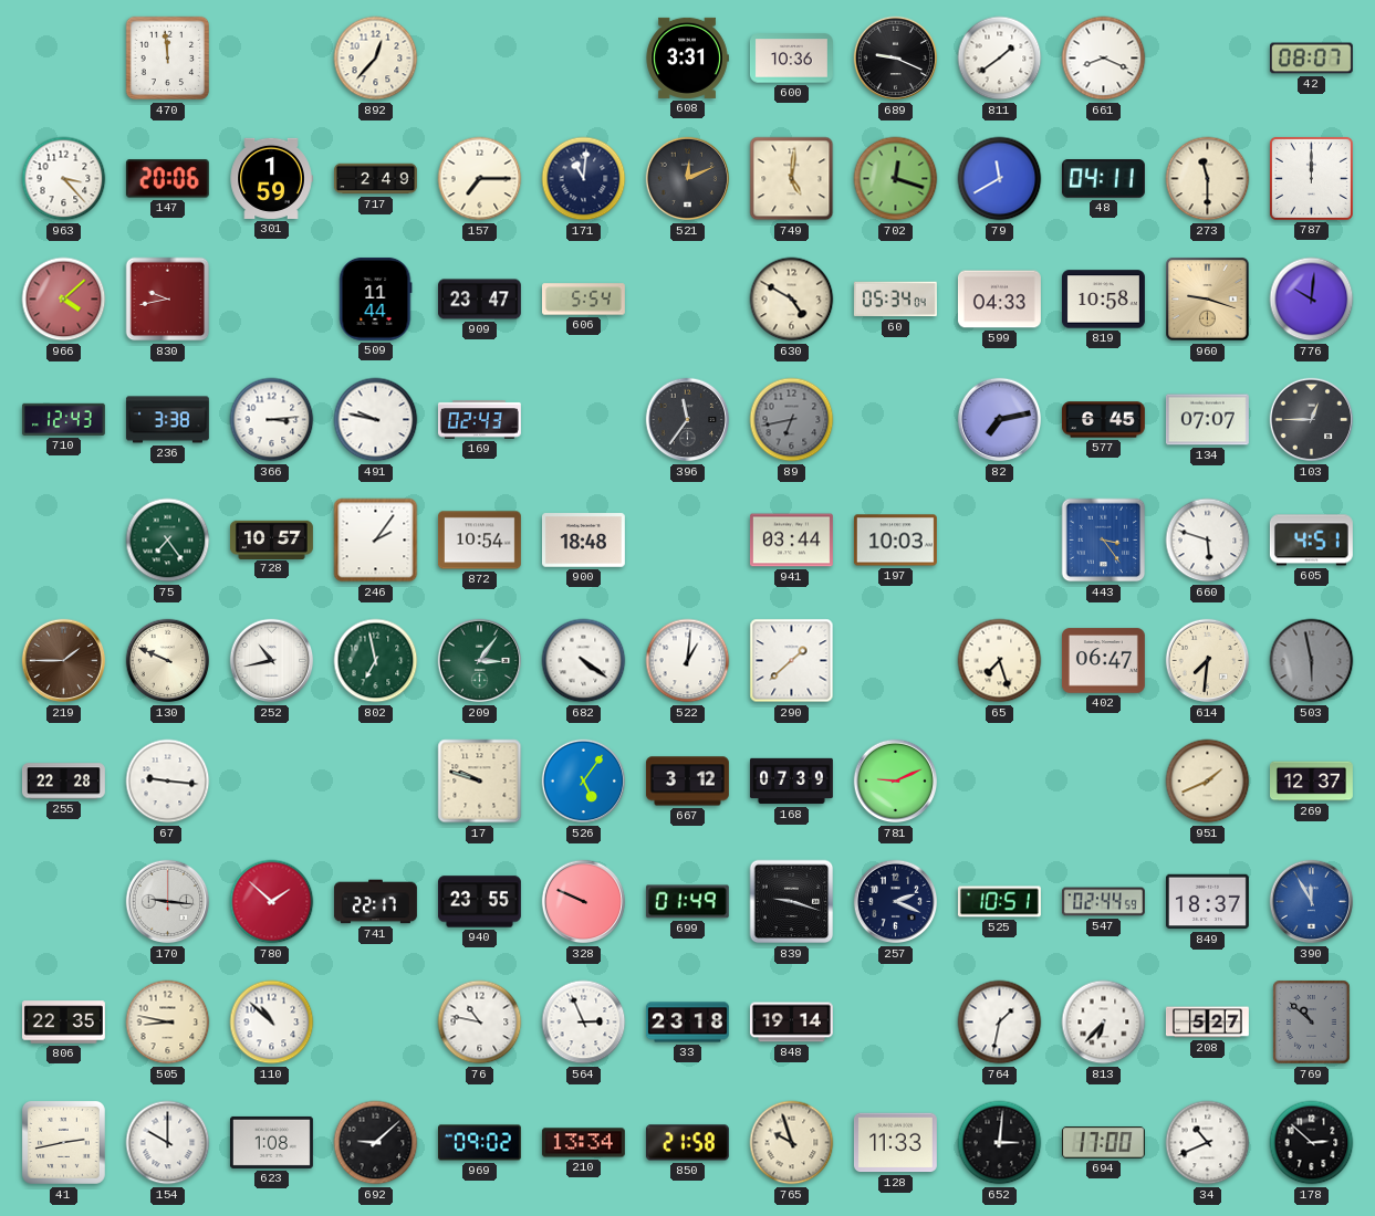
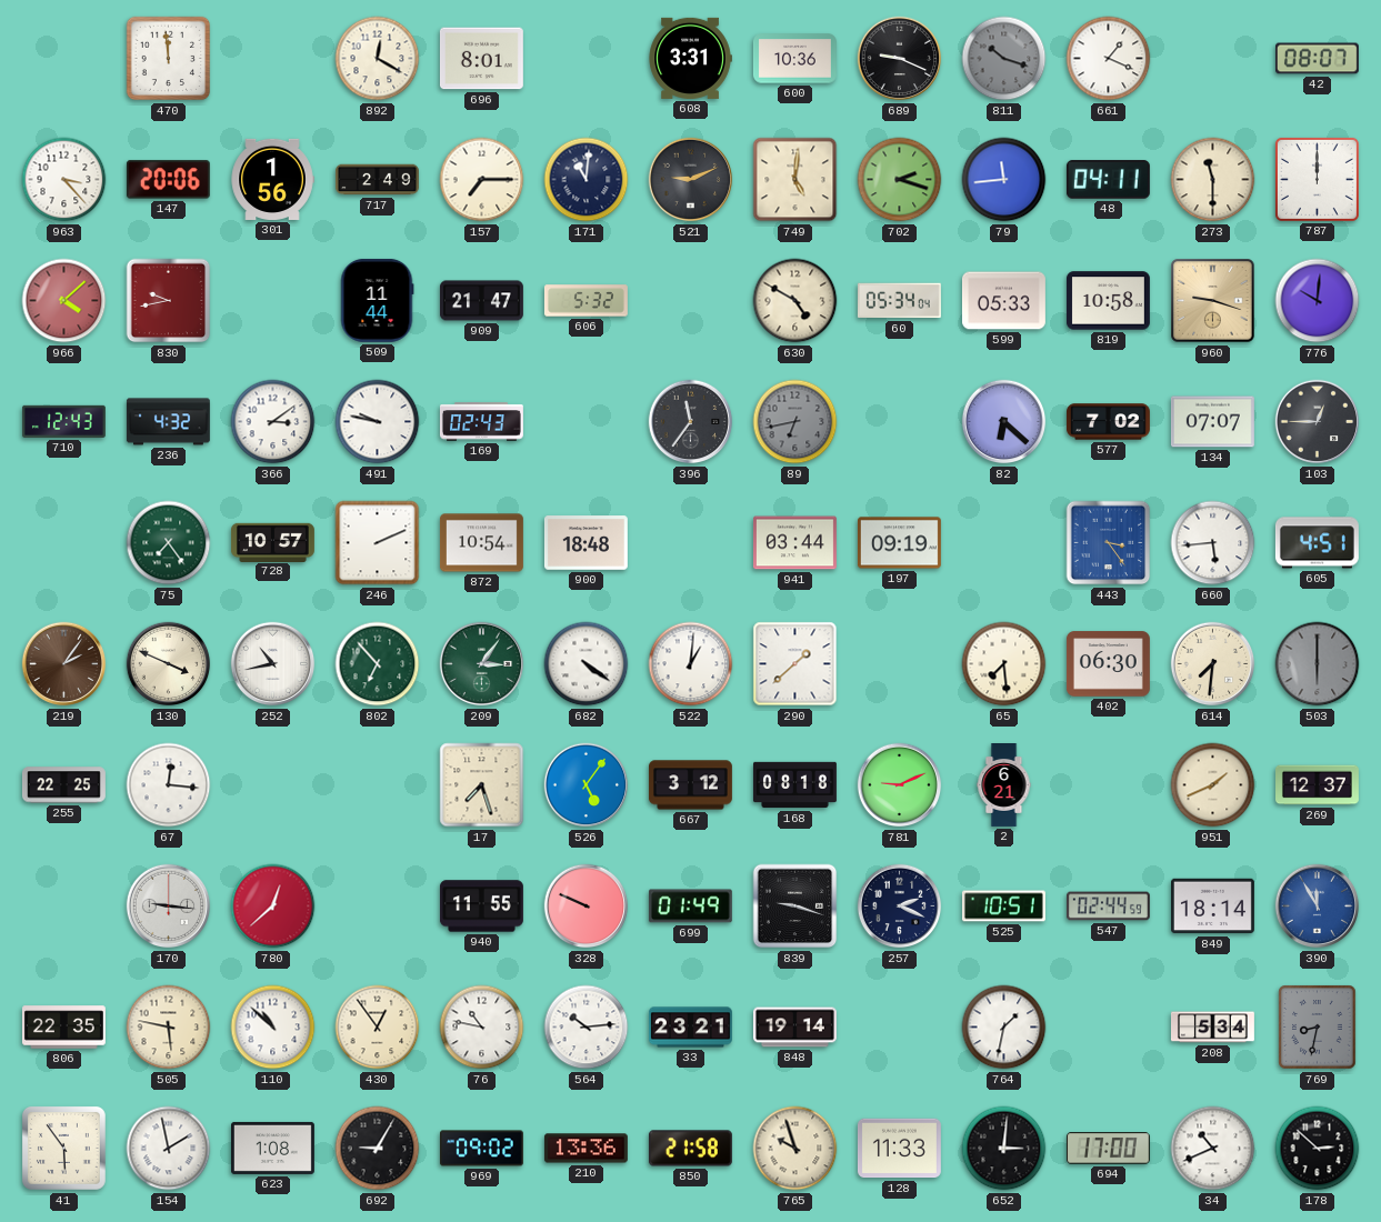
892: 12:37 -> 12:20 (378, 59)
696: none -> 8:01 (481, 59)
811: 1:39 -> 10:18 (1004, 59)
811 dial: white -> grey (1004, 59)
661: 8:19 -> 1:19 (1109, 59)
301: 1:59 -> 1:56 (272, 179)
521: 12:11 -> 9:11 (691, 180)
702: 12:18 -> 2:18 (900, 180)
79: 11:40 -> 11:44 (1004, 180)
909: 23:47 -> 21:47 (481, 301)
606: 5:54 -> 5:32 (586, 301)
599: 04:33 -> 05:33 (1003, 301)
236: 3:38 -> 4:32 (168, 422)
366: 3:14 -> 3:09 (273, 422)
82: 7:13 -> 6:22 (1004, 422)
577: 6:45 -> 7:02 (1108, 422)
246: 2:06 -> 2:11 (378, 543)
197: 10:03 -> 09:19 (899, 543)
660: 5:48 -> 5:44 (1213, 543)
219: 1:45 -> 2:06 (64, 664)
130: 9:49 -> 3:49 (169, 664)
802: 6:58 -> 6:53 (378, 664)
65: 7:27 -> 7:29 (1004, 664)
402: 06:47 -> 06:30 (1108, 664)
503: 5:58 -> 6:00 (1318, 664)
255: 22:28 -> 22:25 (63, 785)
67: 9:16 -> 12:16 (169, 785)
17: 9:48 -> 7:27 (482, 785)
168: 07:39 -> 08:18 (794, 785)
2: none -> 6:21 (1004, 785)
780: 1:52 -> 12:38 (273, 907)
741: 22:17 -> none (375, 902)
940: 23:55 -> 11:55 (481, 907)
849: 18:37 -> 18:14 (1212, 907)
505: 8:47 -> 5:47 (169, 1028)
430: none -> 12:54 (378, 1028)
564: 2:56 -> 10:14 (587, 1028)
33: 23:18 -> 23:21 (690, 1028)
813: 6:37 -> none (1104, 1023)
208: 5:27 -> 5:34 (1212, 1028)
769: 10:52 -> 8:32 (1318, 1028)
41: 2:43 -> 5:54 (63, 1148)
154: 10:00 -> 1:58 (169, 1149)
692: 9:08 -> 9:05 (378, 1149)
210: 13:34 -> 13:36 (586, 1149)
